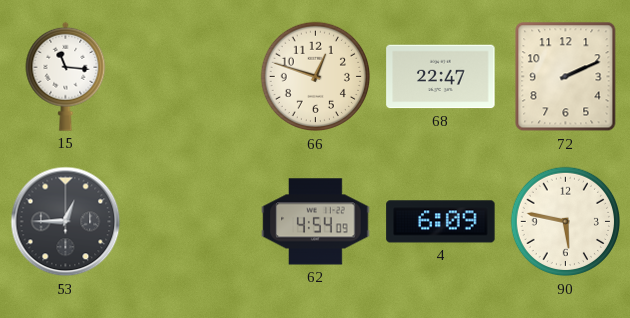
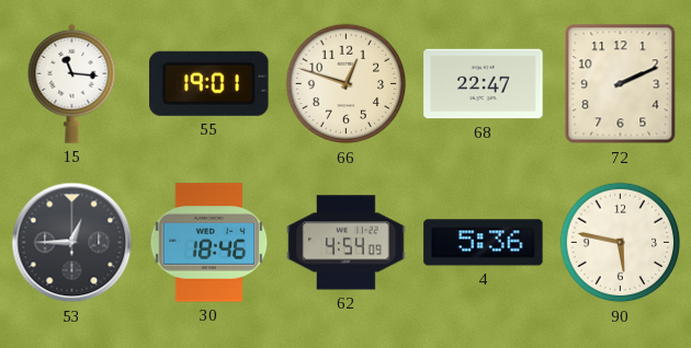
55: none -> 19:01 (209, 83)
30: none -> 18:46 (209, 243)
4: 6:09 -> 5:36 (484, 243)
